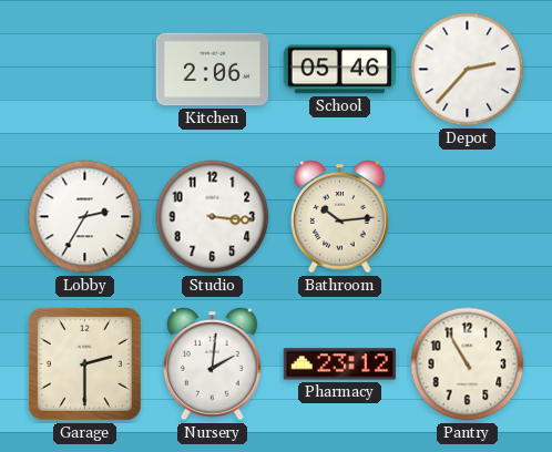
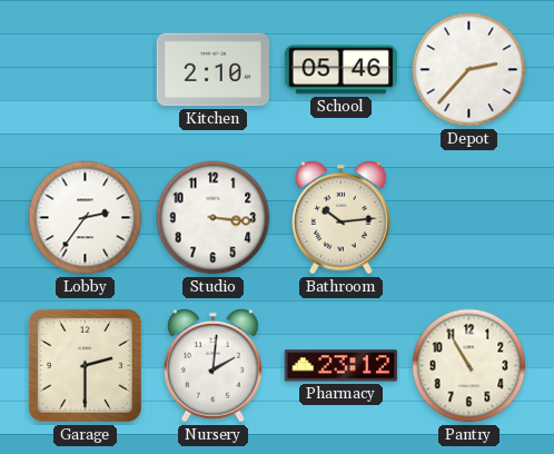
Kitchen: 2:06 -> 2:10 (212, 70)
Lobby: 2:35 -> 2:36 (86, 218)
